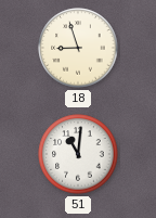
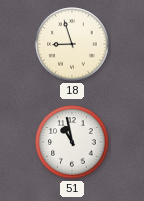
51: 11:01 -> 10:58 (72, 142)
